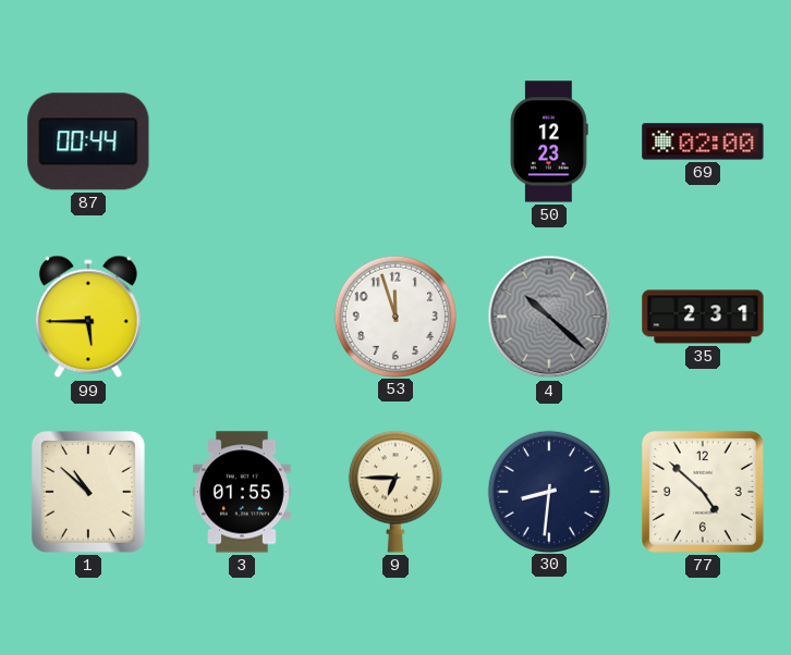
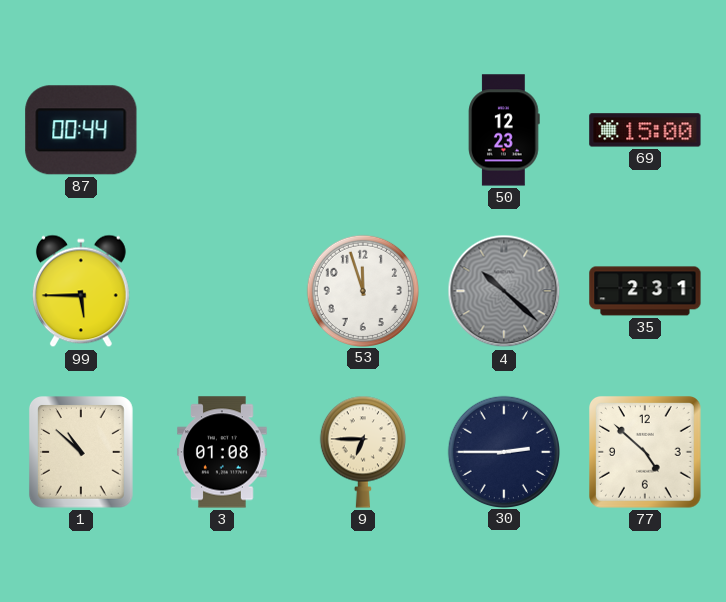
69: 02:00 -> 15:00 (645, 130)
3: 01:55 -> 01:08 (222, 452)
30: 8:31 -> 2:45 (503, 451)
